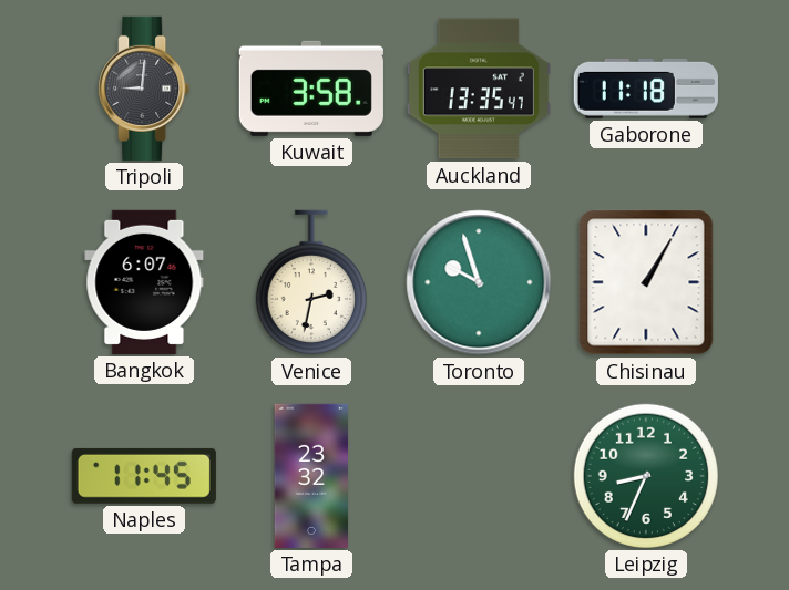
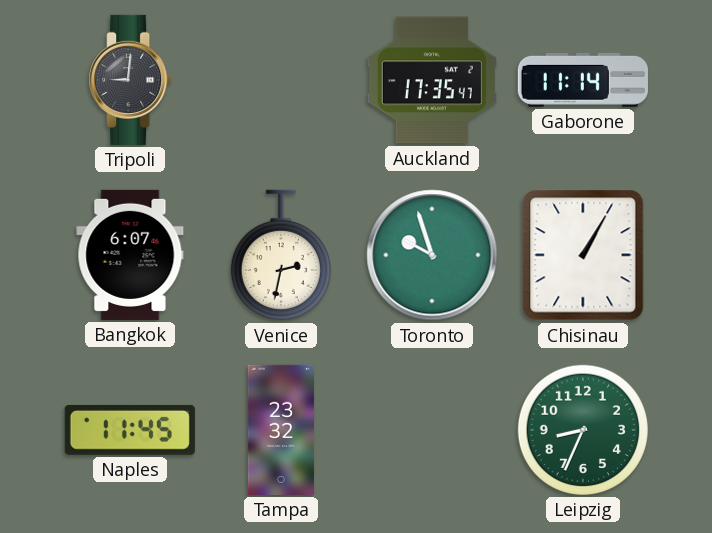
Kuwait: 3:58 -> none (311, 89)
Auckland: 13:35 -> 17:35 (432, 80)
Gaborone: 11:18 -> 11:14 (583, 80)
